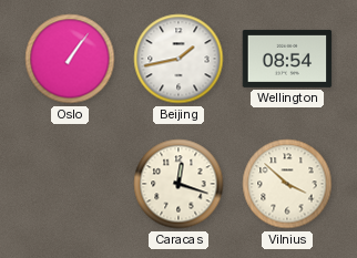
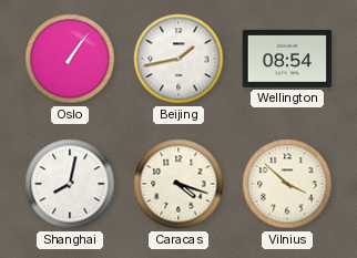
Shanghai: none -> 8:02 (70, 184)
Caracas: 12:18 -> 4:18 (178, 184)
